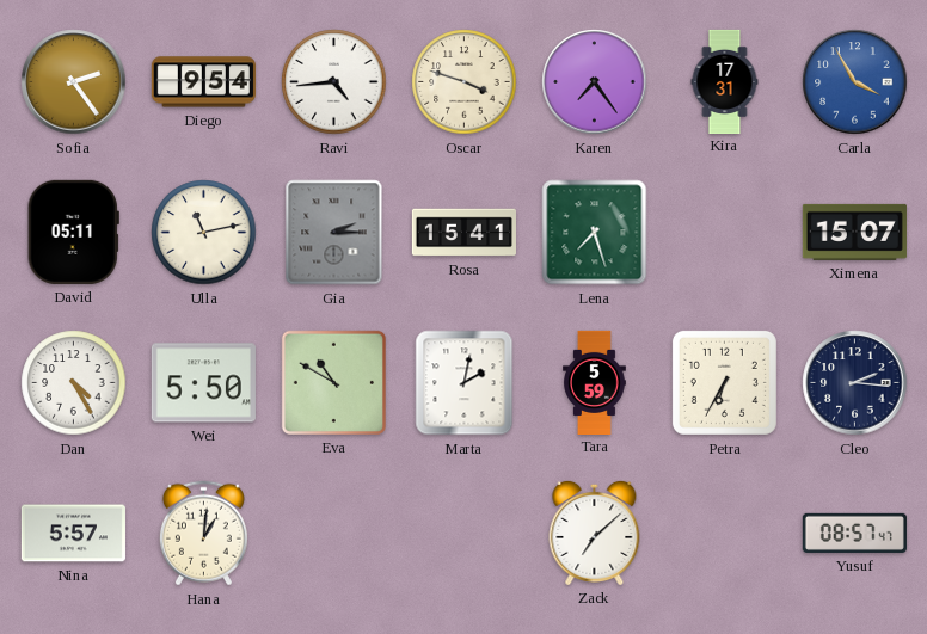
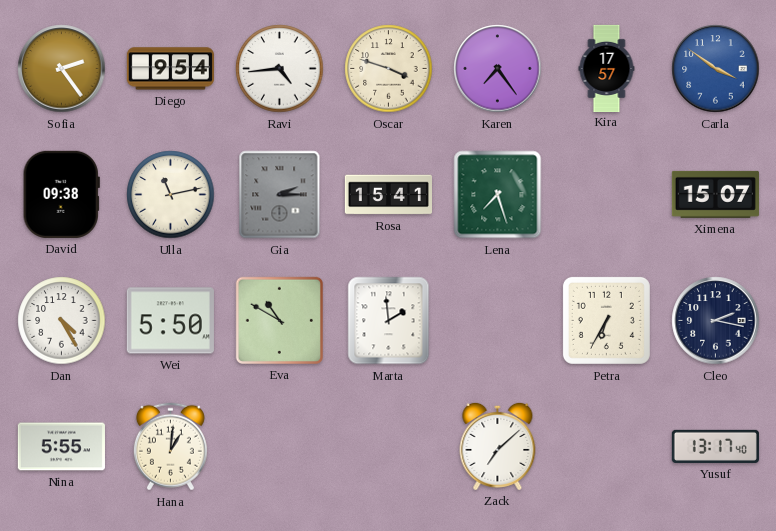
Kira: 17:31 -> 17:57 (607, 68)
Carla: 3:55 -> 3:51 (716, 69)
David: 05:11 -> 09:38 (61, 194)
Marta: 2:02 -> 1:59 (389, 321)
Tara: 5:59 -> none (595, 382)
Cleo: 2:16 -> 2:17 (716, 321)
Nina: 5:57 -> 5:55 (61, 447)
Yusuf: 08:57 -> 13:17 (715, 446)
